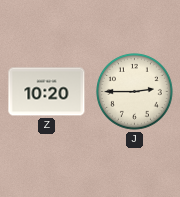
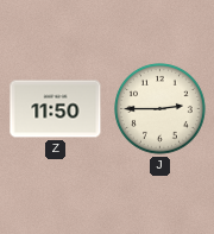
Z: 10:20 -> 11:50 (56, 109)
